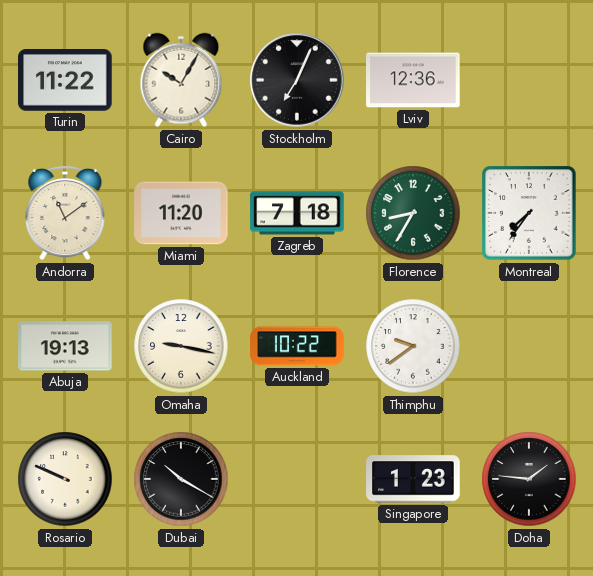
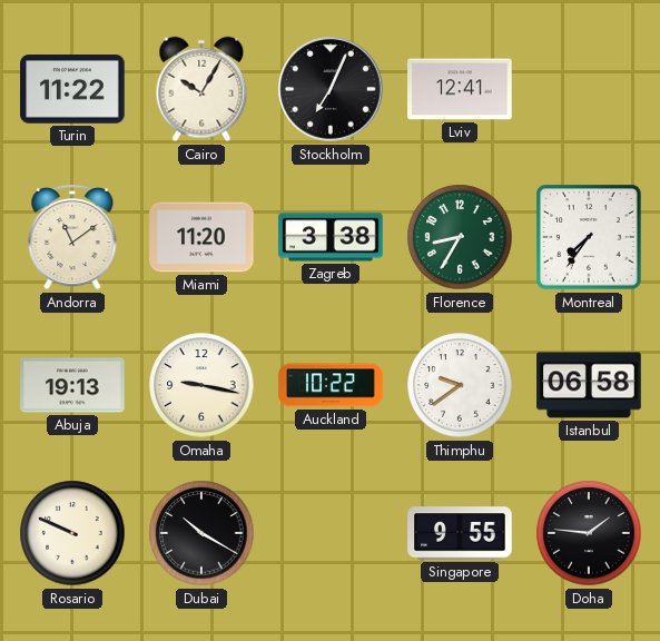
Lviv: 12:36 -> 12:41 (460, 89)
Zagreb: 7:18 -> 3:38 (331, 237)
Istanbul: none -> 06:58 (589, 385)
Singapore: 1:23 -> 9:55 (460, 533)
